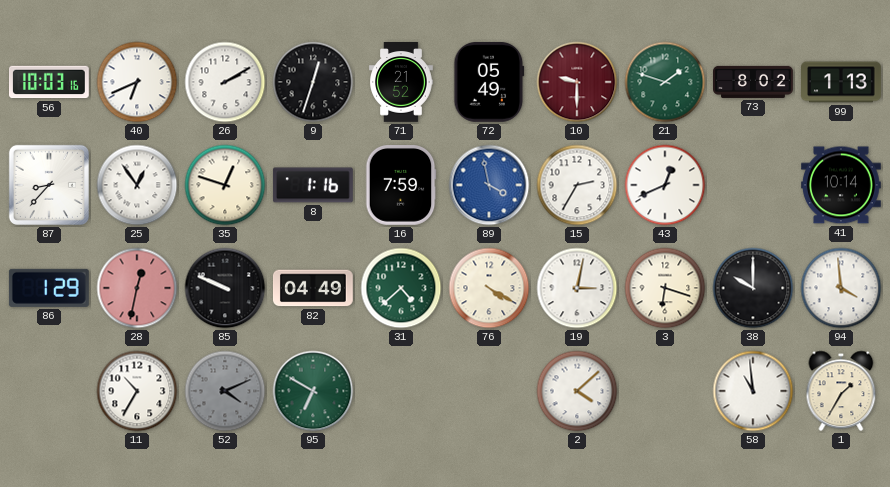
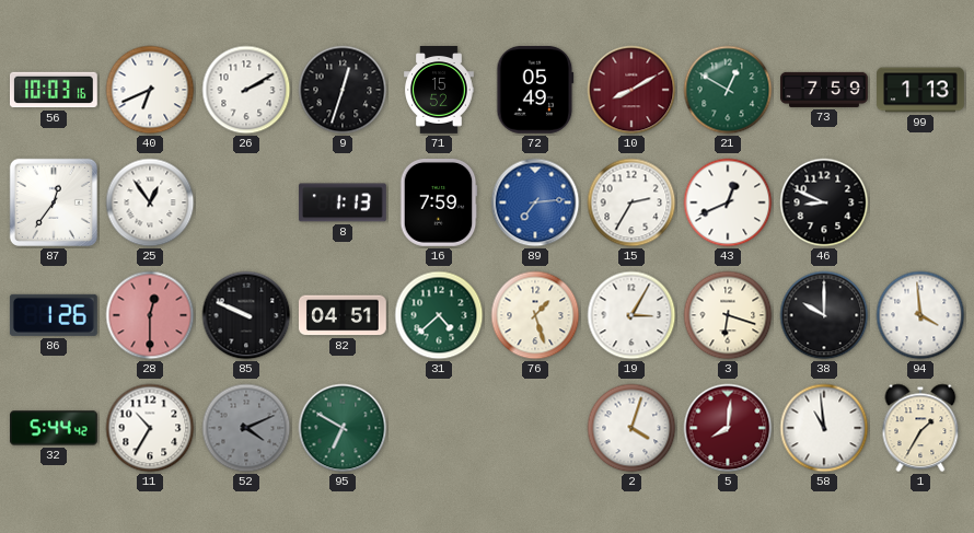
71: 21:52 -> 15:52 (440, 90)
10: 9:30 -> 8:10 (631, 90)
21: 1:48 -> 12:50 (728, 90)
73: 8:02 -> 7:59 (825, 90)
87: 8:37 -> 12:36 (54, 202)
35: 12:48 -> none (225, 185)
8: 1:16 -> 1:13 (343, 202)
89: 3:58 -> 7:14 (535, 202)
46: none -> 8:49 (824, 202)
41: 10:14 -> none (842, 185)
86: 1:29 -> 1:26 (54, 315)
28: 12:32 -> 12:30 (150, 315)
82: 04:49 -> 04:51 (343, 315)
76: 4:20 -> 1:27 (535, 315)
19: 3:02 -> 3:05 (631, 315)
32: none -> 5:44 (55, 428)
2: 4:08 -> 4:03 (631, 428)
5: none -> 8:01 (728, 428)
